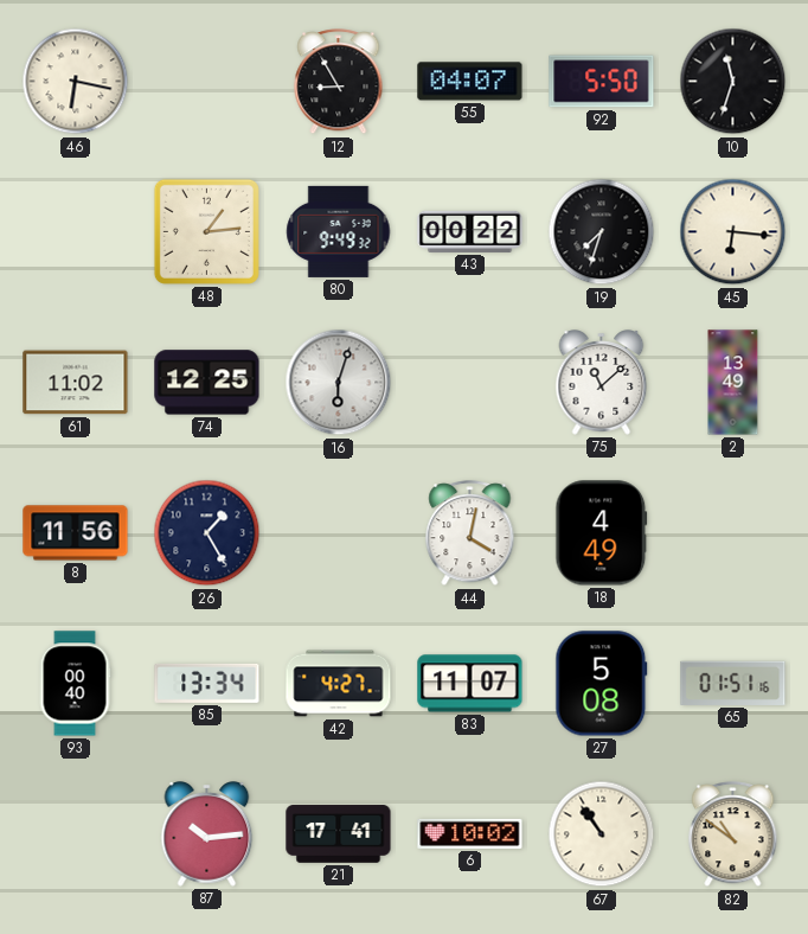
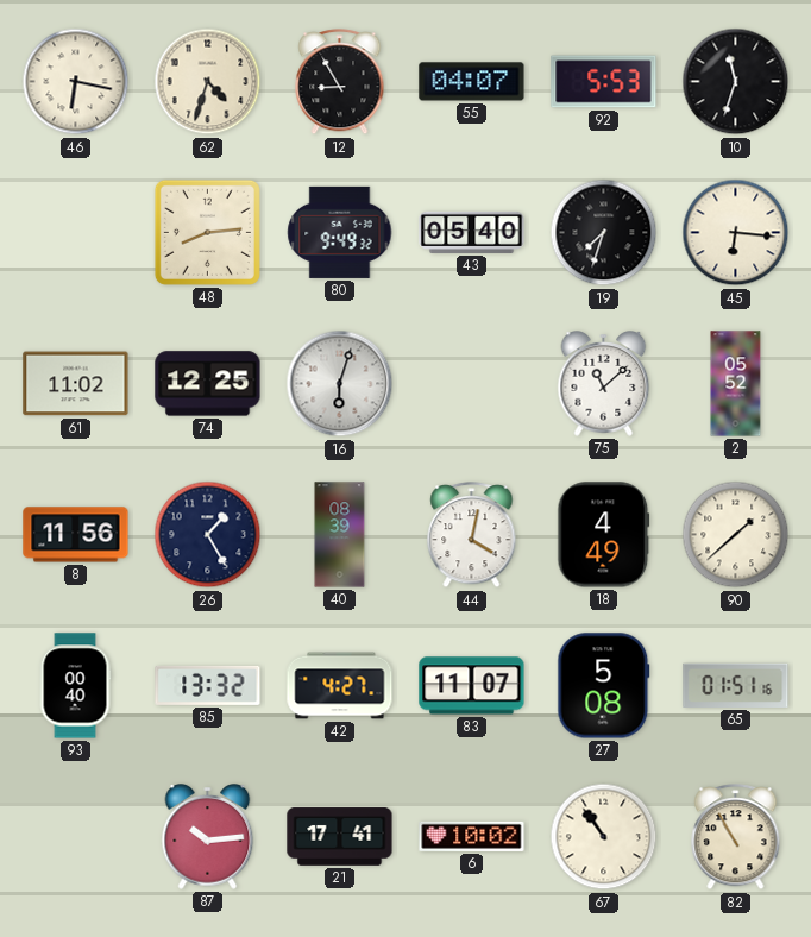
62: none -> 4:33 (208, 82)
92: 5:50 -> 5:53 (604, 82)
48: 1:14 -> 8:14 (207, 232)
43: 00:22 -> 05:40 (472, 232)
2: 13:49 -> 05:52 (736, 384)
40: none -> 08:39 (340, 535)
90: none -> 1:38 (736, 535)
85: 13:34 -> 13:32 (208, 685)
82: 10:51 -> 10:55 (736, 837)
